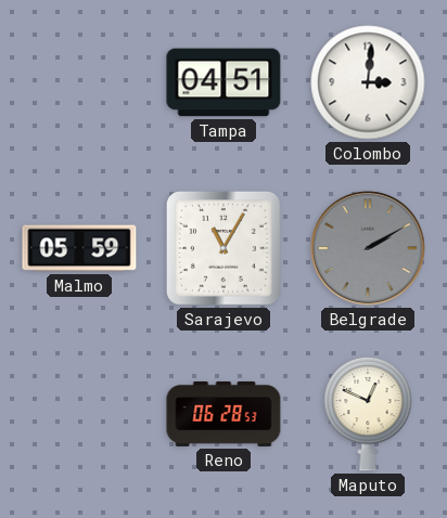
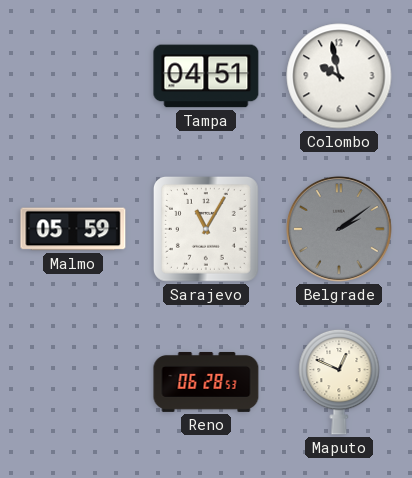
Colombo: 3:01 -> 9:58 (339, 76)
Belgrade: 2:10 -> 2:09 (339, 229)
